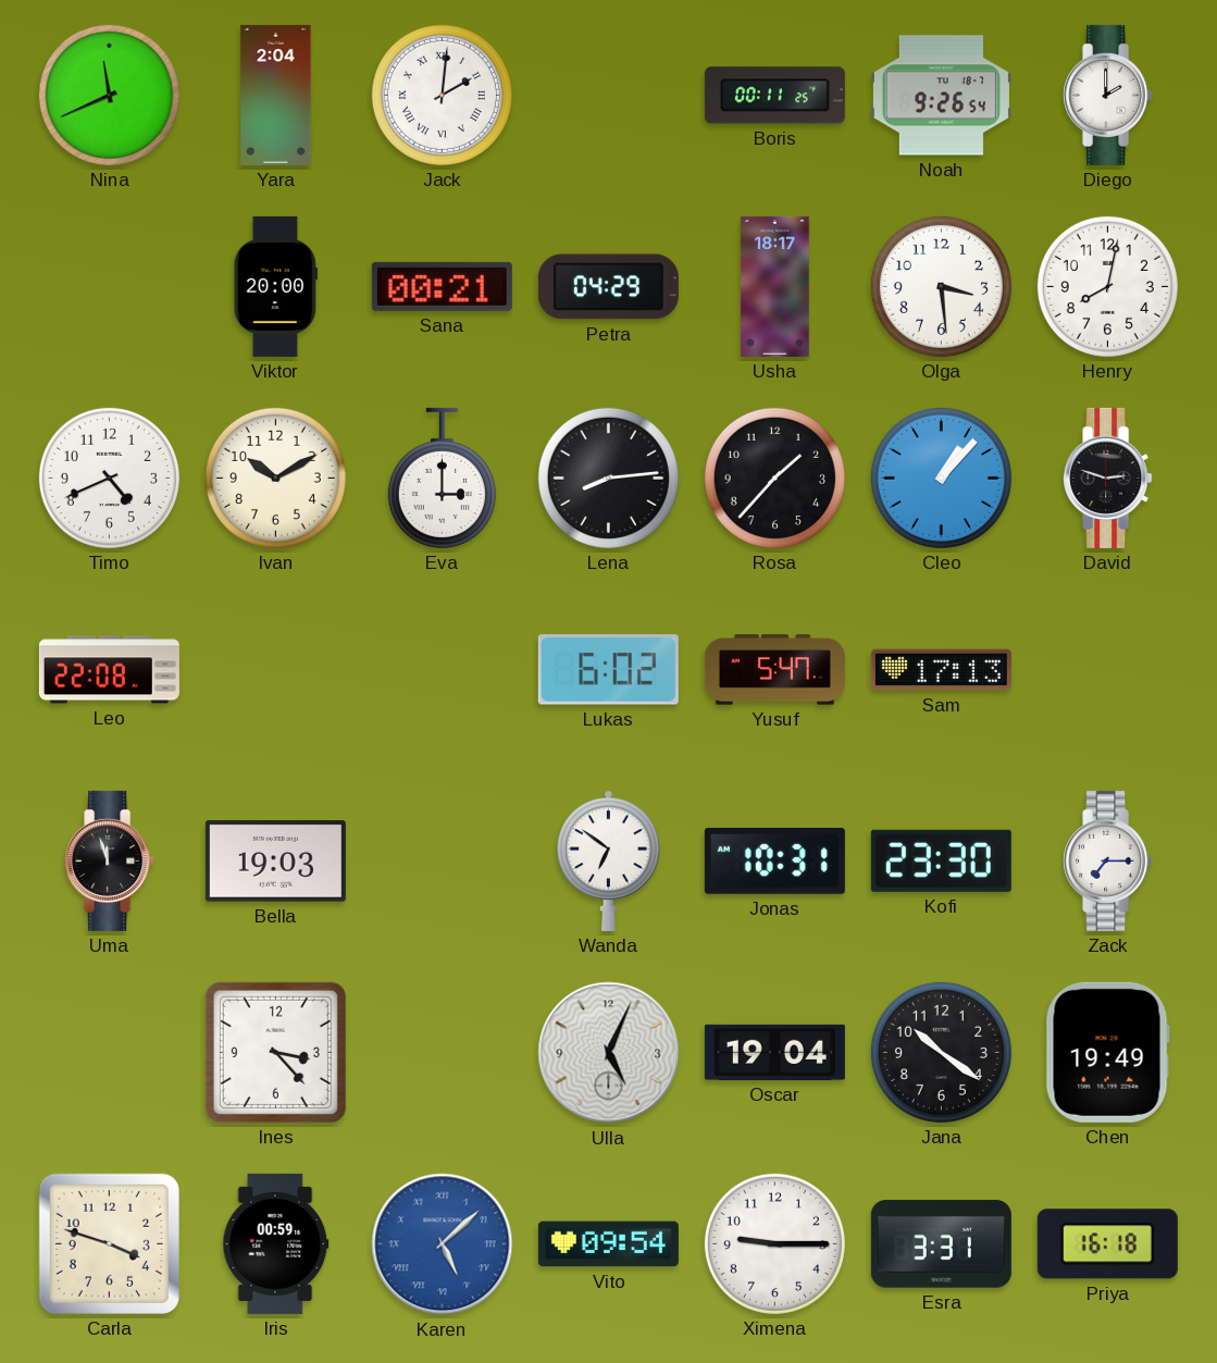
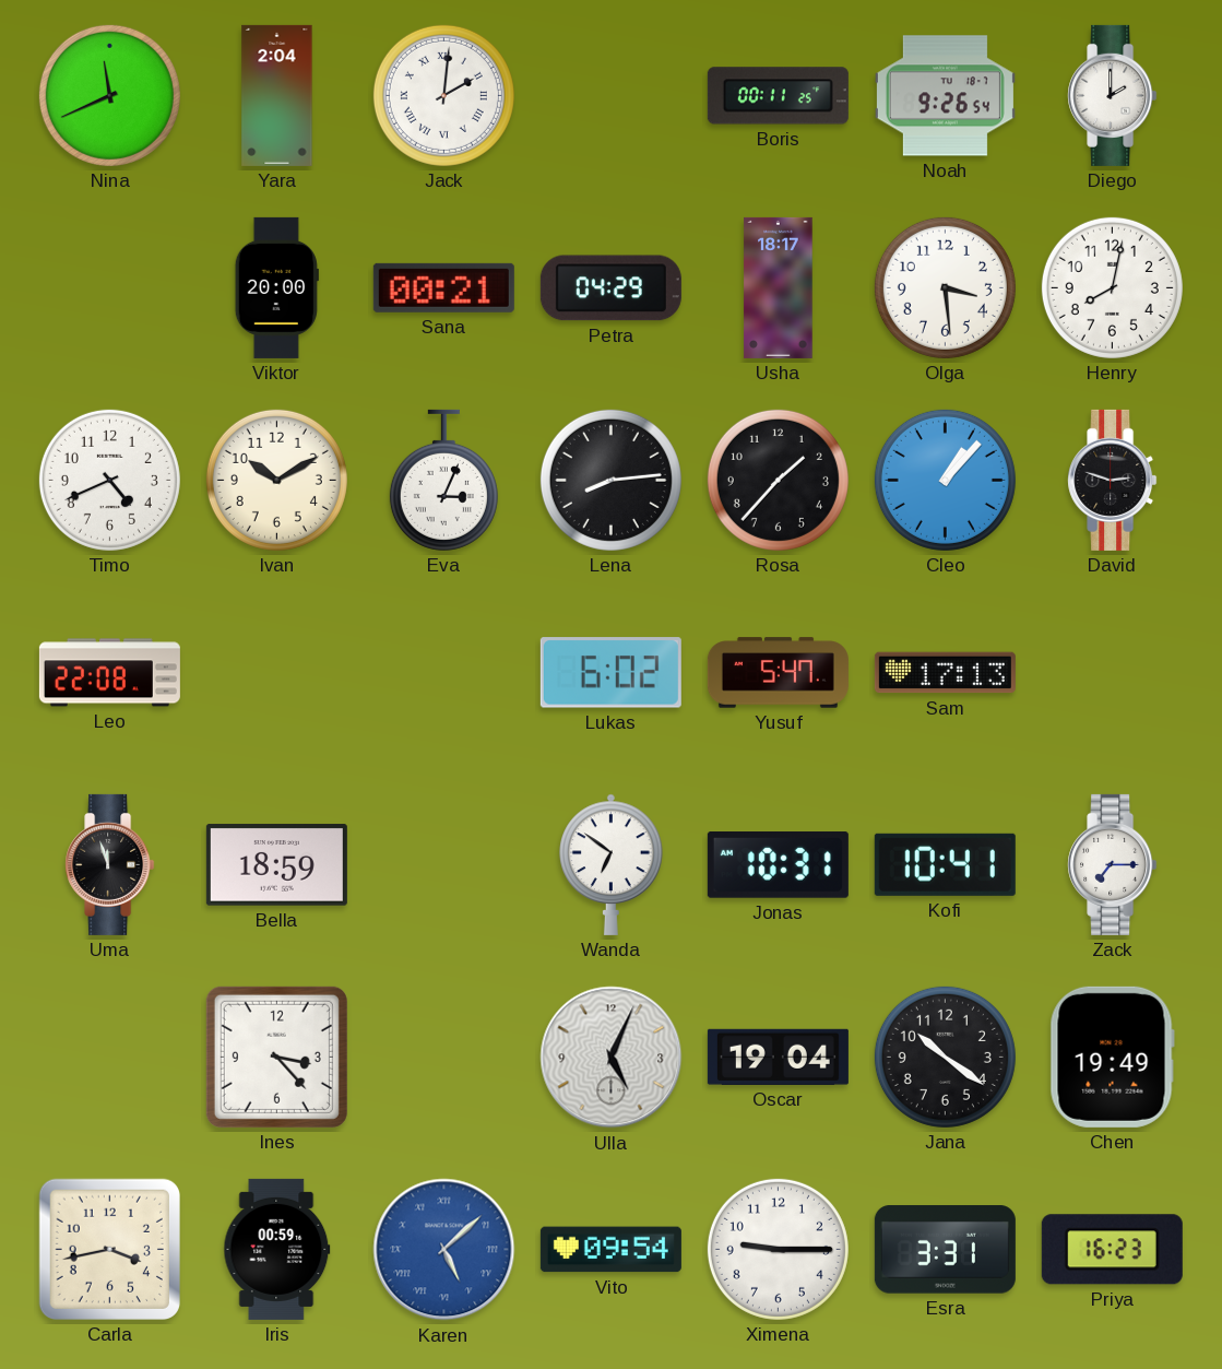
Eva: 3:00 -> 3:04 (443, 480)
Bella: 19:03 -> 18:59 (276, 865)
Kofi: 23:30 -> 10:41 (945, 864)
Carla: 3:48 -> 3:43 (109, 1249)
Priya: 16:18 -> 16:23 (1112, 1250)
